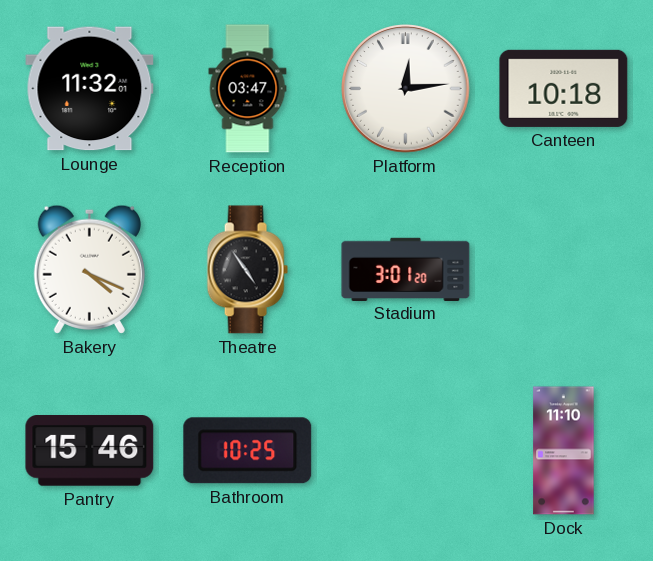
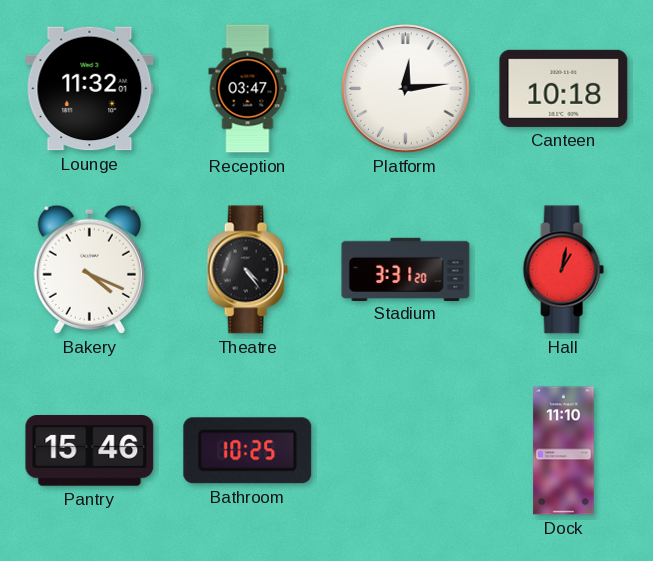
Theatre: 4:54 -> 4:24 (247, 270)
Stadium: 3:01 -> 3:31 (406, 269)
Hall: none -> 1:02 (563, 270)
